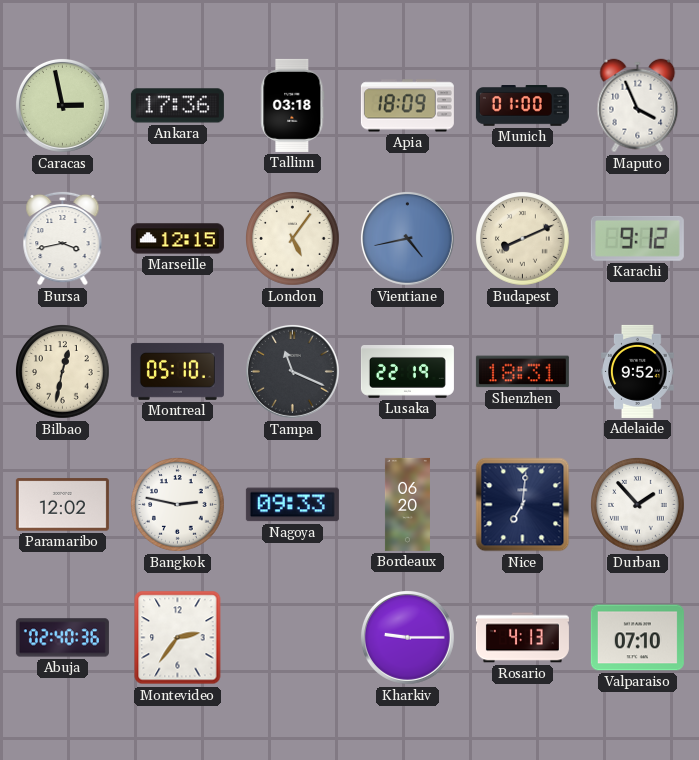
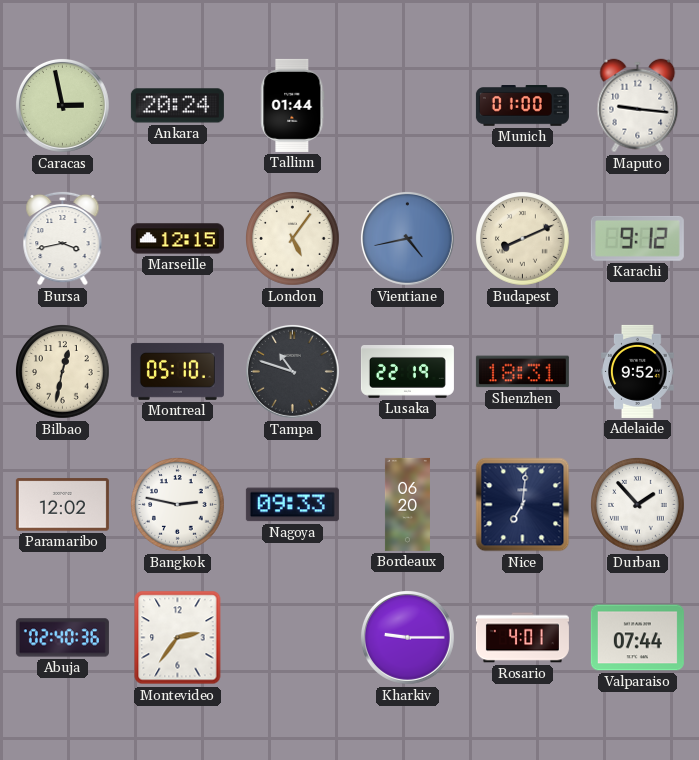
Ankara: 17:36 -> 20:24 (177, 106)
Tallinn: 03:18 -> 01:44 (293, 105)
Apia: 18:09 -> none (407, 106)
Maputo: 3:56 -> 9:16 (638, 106)
Tampa: 11:19 -> 10:48 (292, 371)
Rosario: 4:13 -> 4:01 (522, 638)
Valparaiso: 07:10 -> 07:44 (637, 638)
